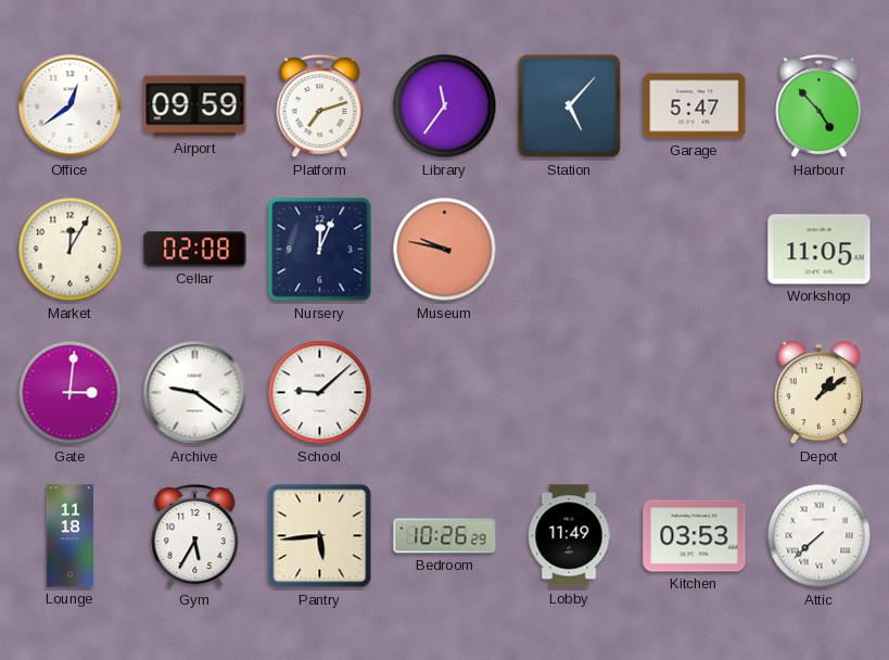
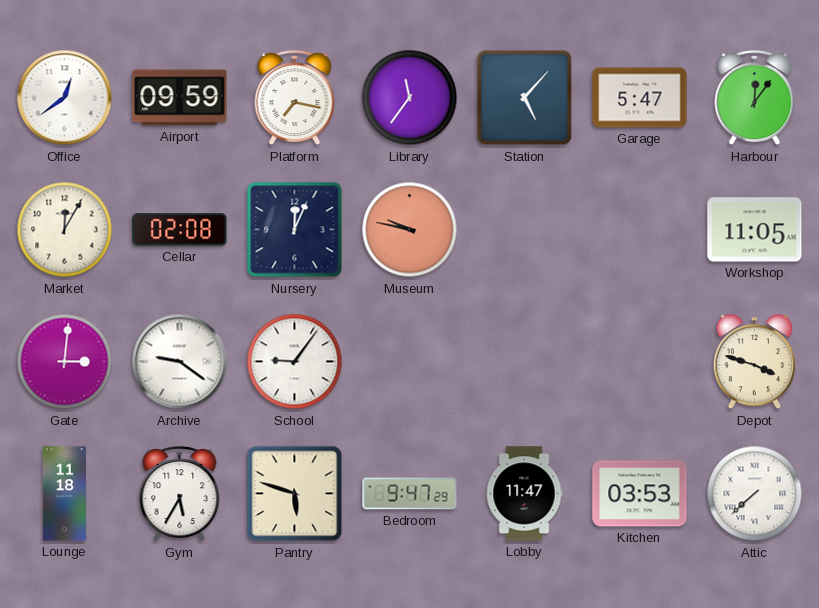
Platform: 7:12 -> 7:17 (295, 98)
Harbour: 4:53 -> 12:06 (755, 98)
School: 9:08 -> 9:06 (295, 362)
Depot: 1:09 -> 3:48 (755, 363)
Pantry: 5:44 -> 5:48 (295, 494)
Bedroom: 10:26 -> 9:47 (410, 494)
Lobby: 11:49 -> 11:47 (524, 494)
